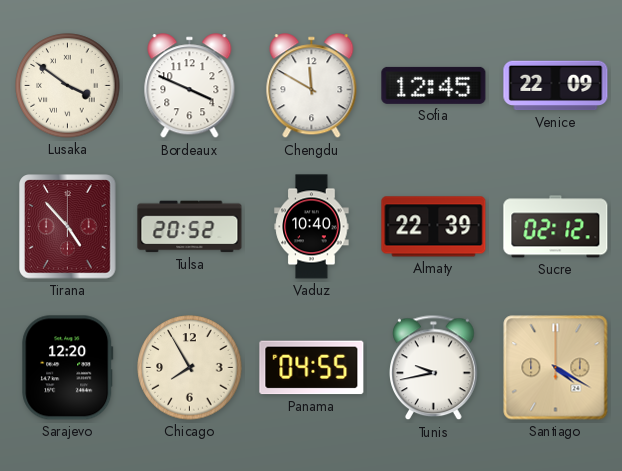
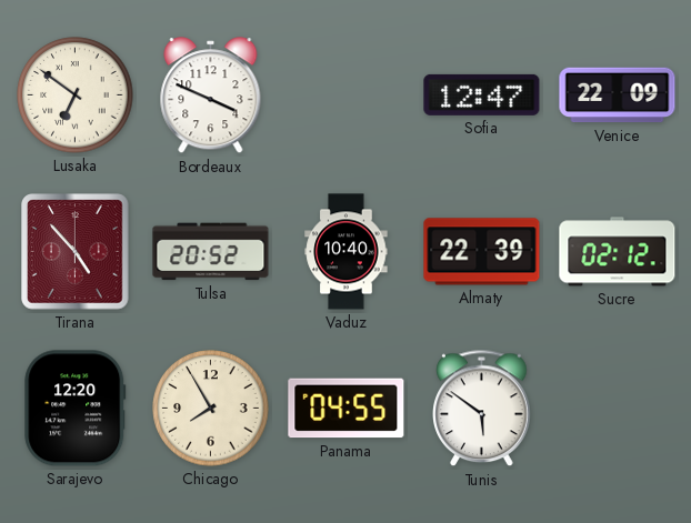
Lusaka: 3:51 -> 6:51 (76, 95)
Chengdu: 11:50 -> none (312, 86)
Sofia: 12:45 -> 12:47 (482, 94)
Tunis: 9:43 -> 5:51 (482, 409)
Santiago: 4:20 -> none (556, 368)
